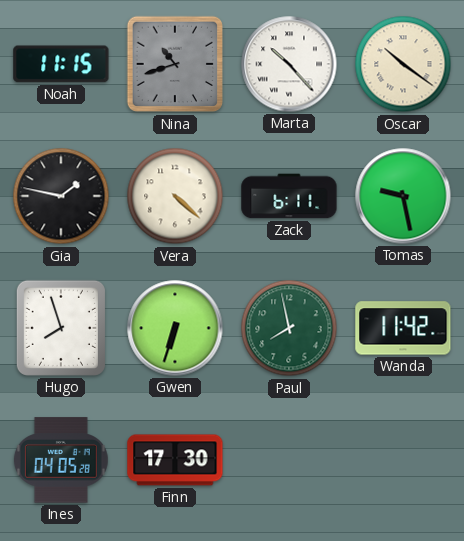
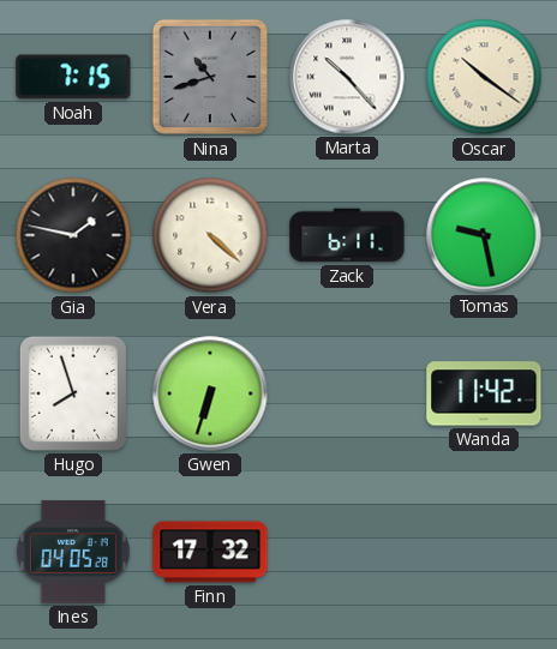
Noah: 11:15 -> 7:15 (73, 77)
Paul: 7:58 -> none (289, 328)
Finn: 17:30 -> 17:32 (210, 552)
